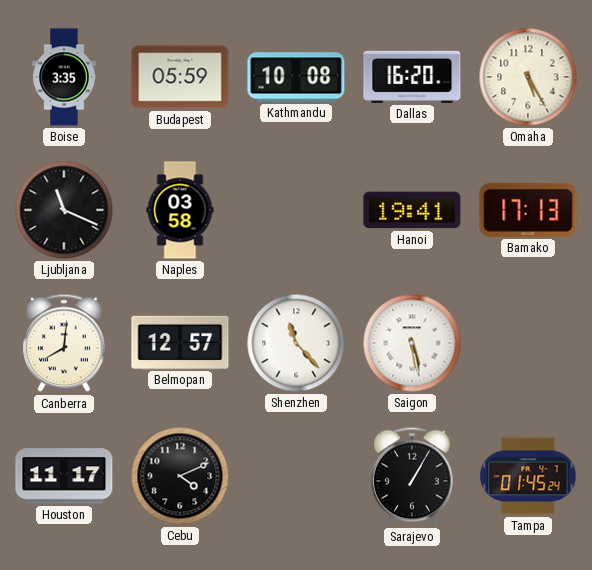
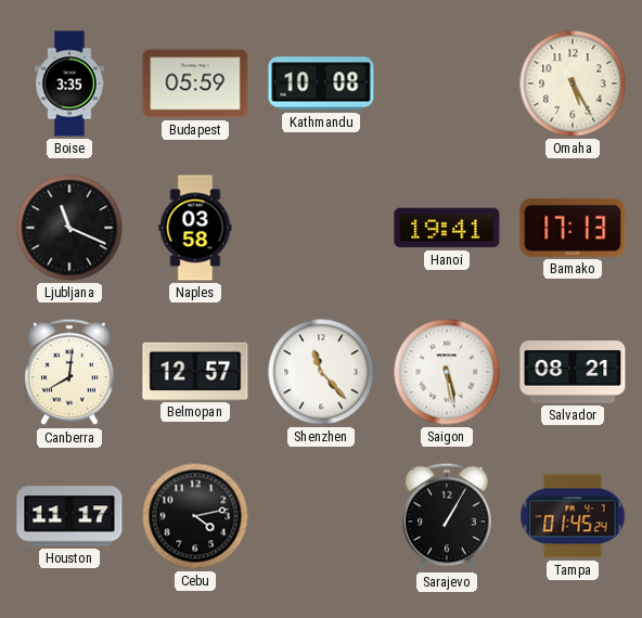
Dallas: 16:20 -> none (412, 77)
Salvador: none -> 08:21 (573, 372)
Cebu: 4:11 -> 4:13 (195, 516)
